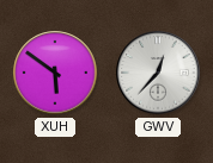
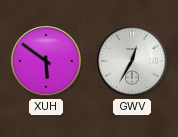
GWV: 12:37 -> 12:35 (132, 61)
